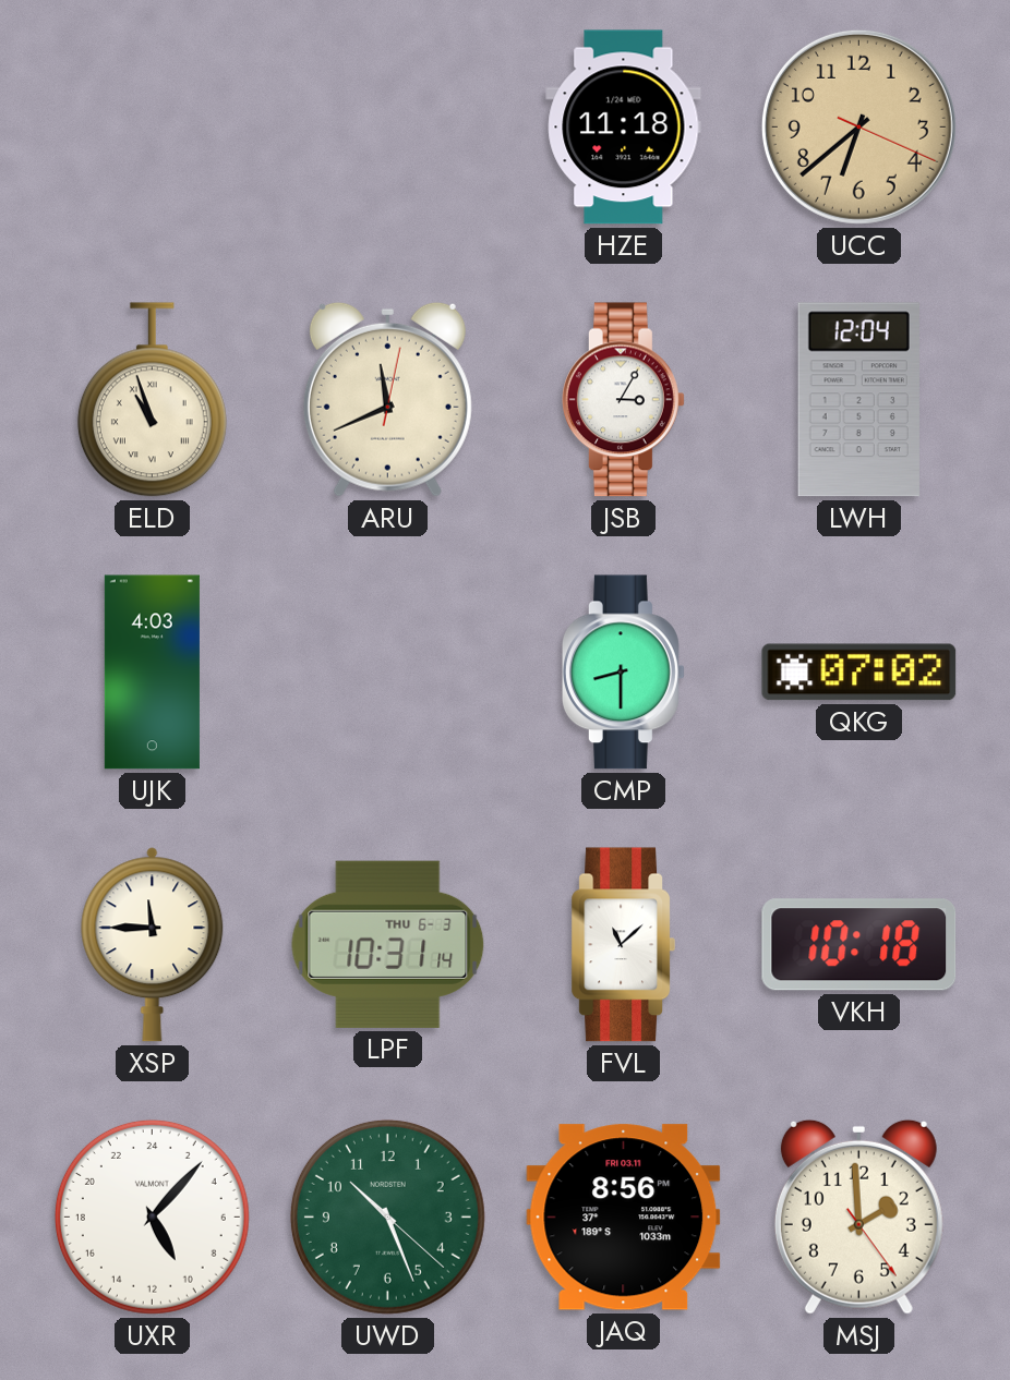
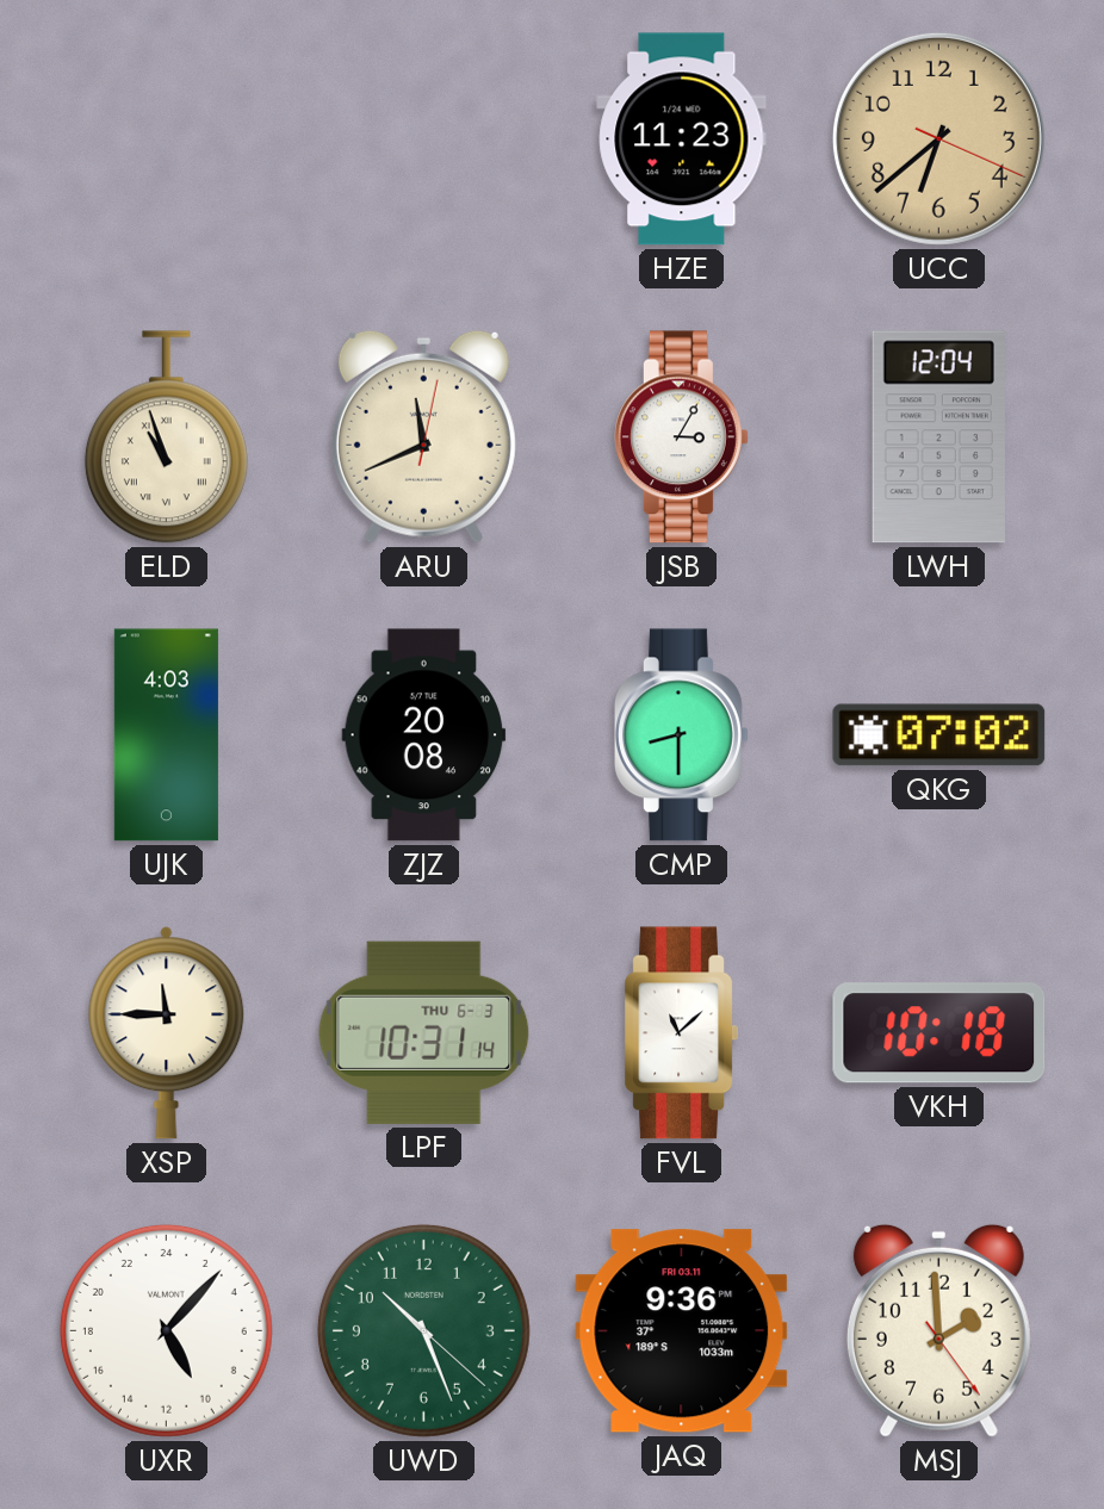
HZE: 11:18 -> 11:23 (682, 139)
ZJZ: none -> 20:08 (424, 735)
JAQ: 8:56 -> 9:36 (682, 1331)
